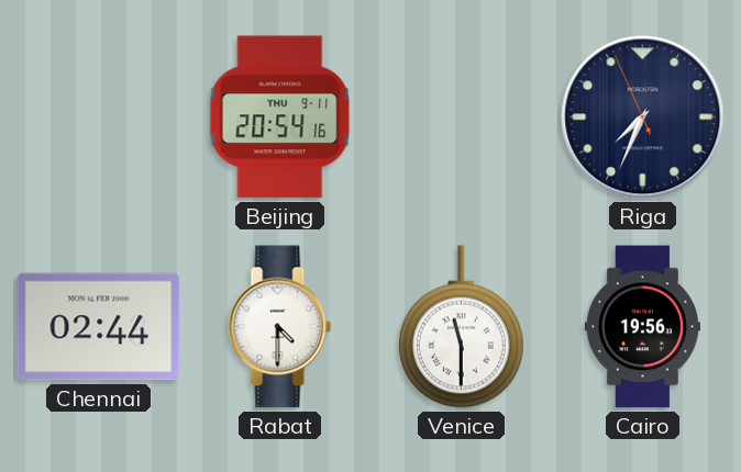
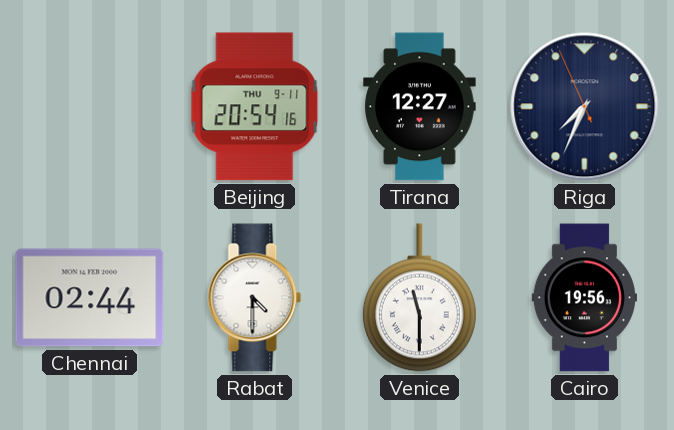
Tirana: none -> 12:27 (420, 107)
